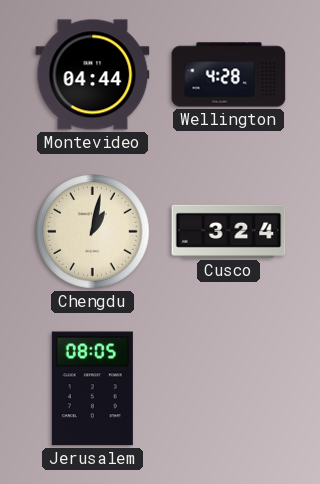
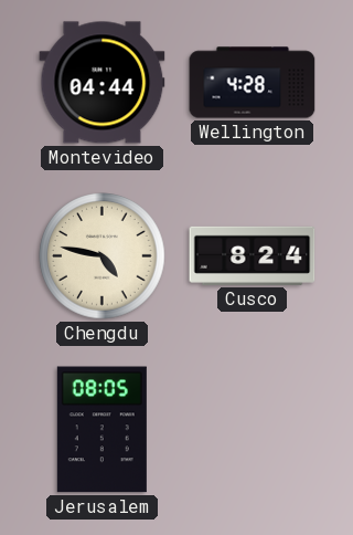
Chengdu: 1:02 -> 4:47 (103, 256)
Cusco: 3:24 -> 8:24 (253, 255)
